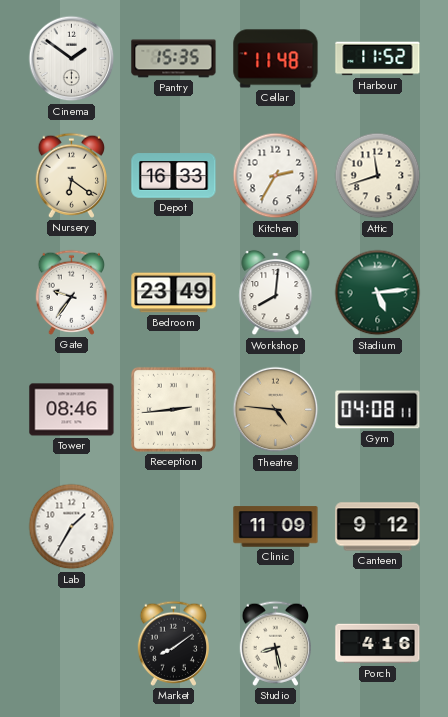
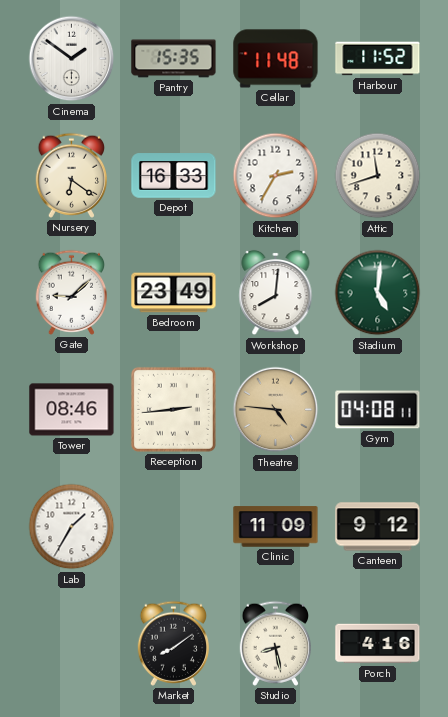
Gate: 9:36 -> 9:08 (71, 292)
Stadium: 5:14 -> 5:01 (378, 293)
